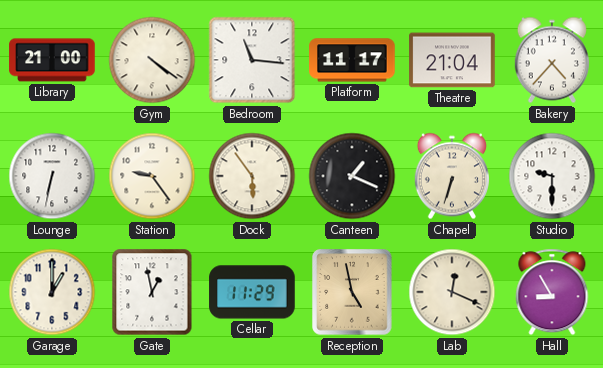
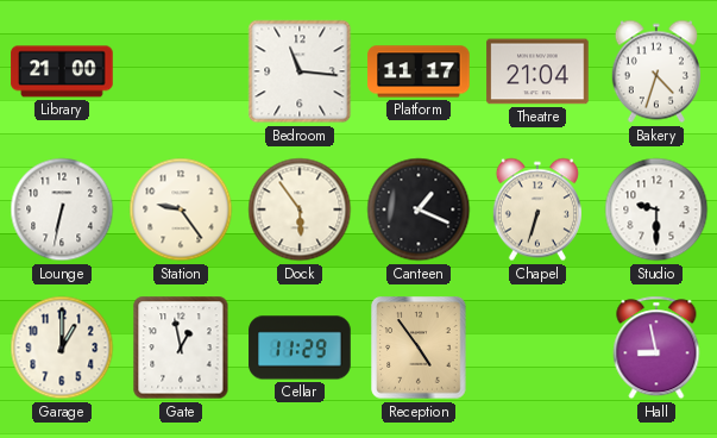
Gym: 4:21 -> none (152, 60)
Bakery: 4:37 -> 4:33 (656, 71)
Reception: 4:58 -> 4:54 (419, 348)
Lab: 12:19 -> none (452, 292)
Hall: 8:55 -> 8:58 (656, 348)
